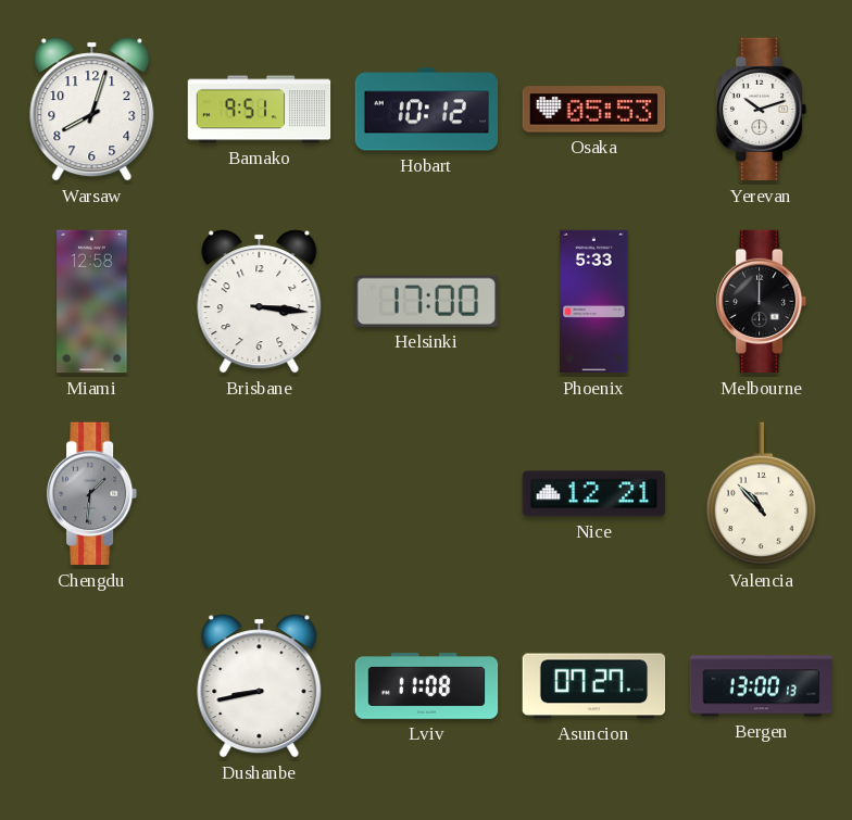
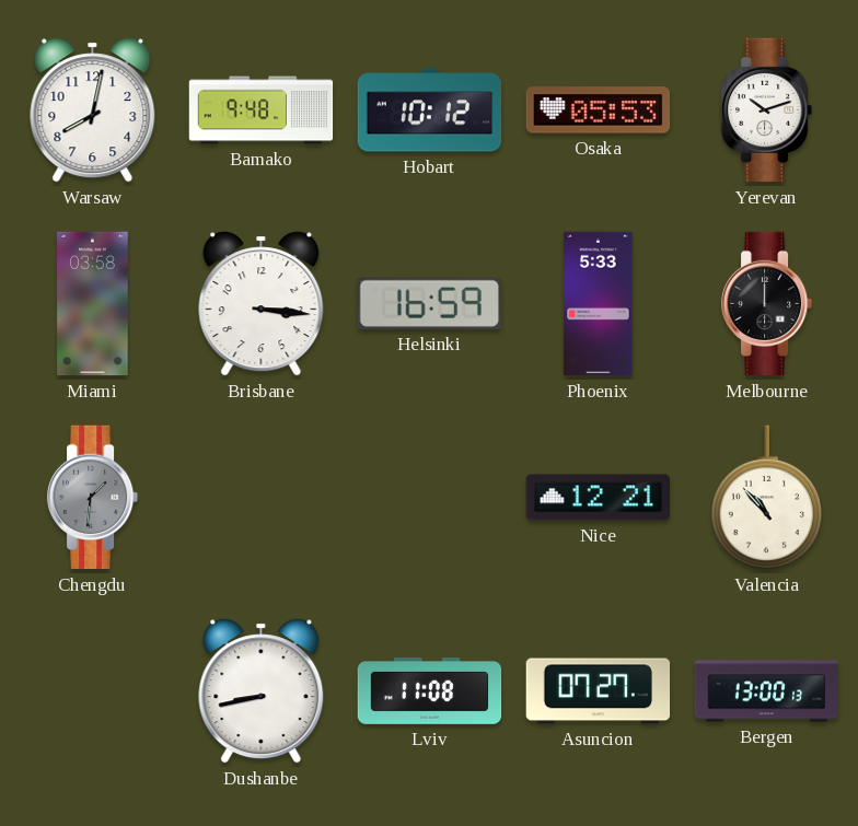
Warsaw: 8:03 -> 8:02 (93, 110)
Bamako: 9:51 -> 9:48 (262, 110)
Miami: 12:58 -> 03:58 (93, 304)
Helsinki: 17:00 -> 16:59 (429, 303)
